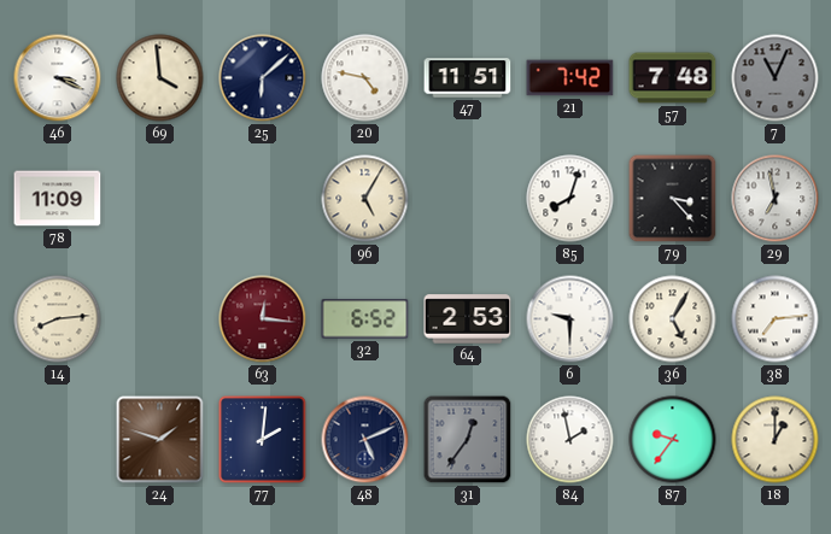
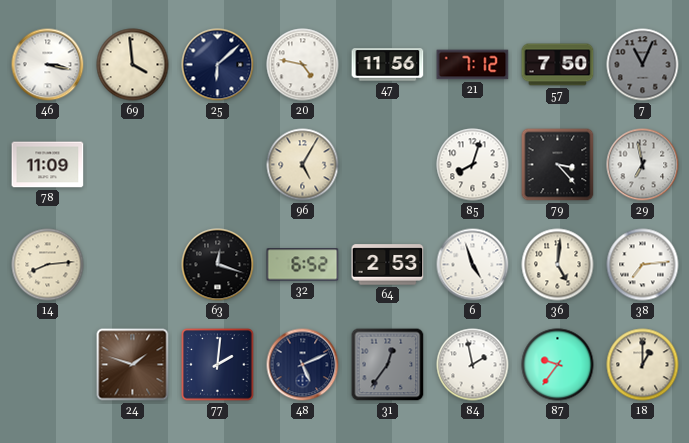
46: 3:19 -> 3:17 (48, 65)
47: 11:51 -> 11:56 (388, 65)
21: 7:42 -> 7:12 (473, 65)
57: 7:48 -> 7:50 (558, 65)
63: 12:16 -> 12:18 (218, 265)
63 dial: burgundy -> black (218, 265)
6: 9:30 -> 4:57 (473, 265)
36: 5:05 -> 5:01 (558, 265)
